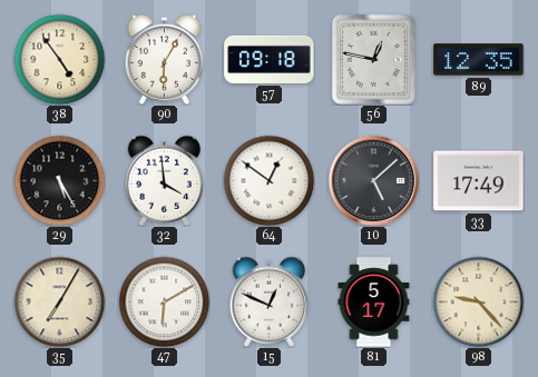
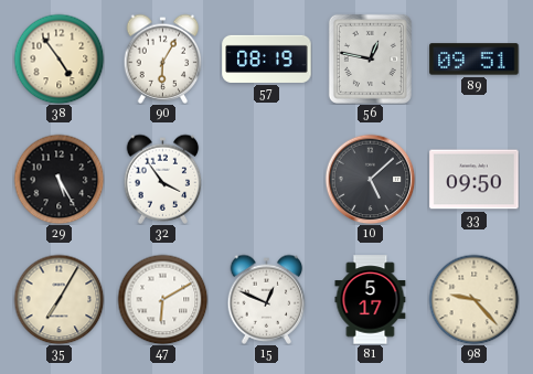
57: 09:18 -> 08:19 (267, 58)
89: 12:35 -> 09:51 (475, 60)
32: 3:59 -> 3:54 (163, 179)
64: 12:51 -> none (268, 180)
33: 17:49 -> 09:50 (475, 180)
